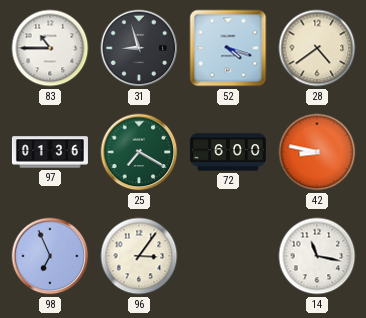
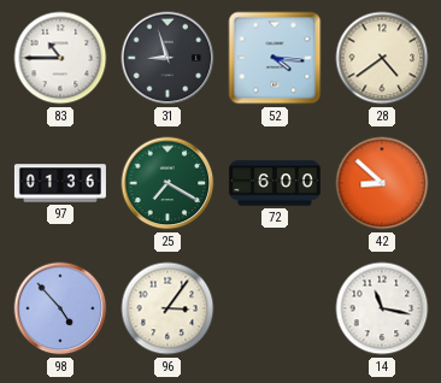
52: 4:18 -> 4:16 (275, 58)
42: 8:47 -> 8:52 (382, 183)
98: 6:56 -> 4:53 (60, 308)
